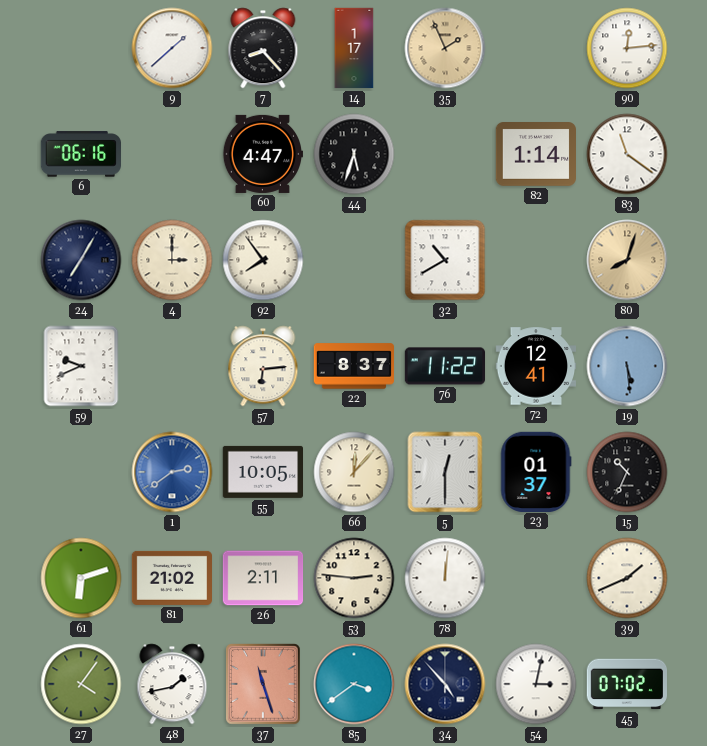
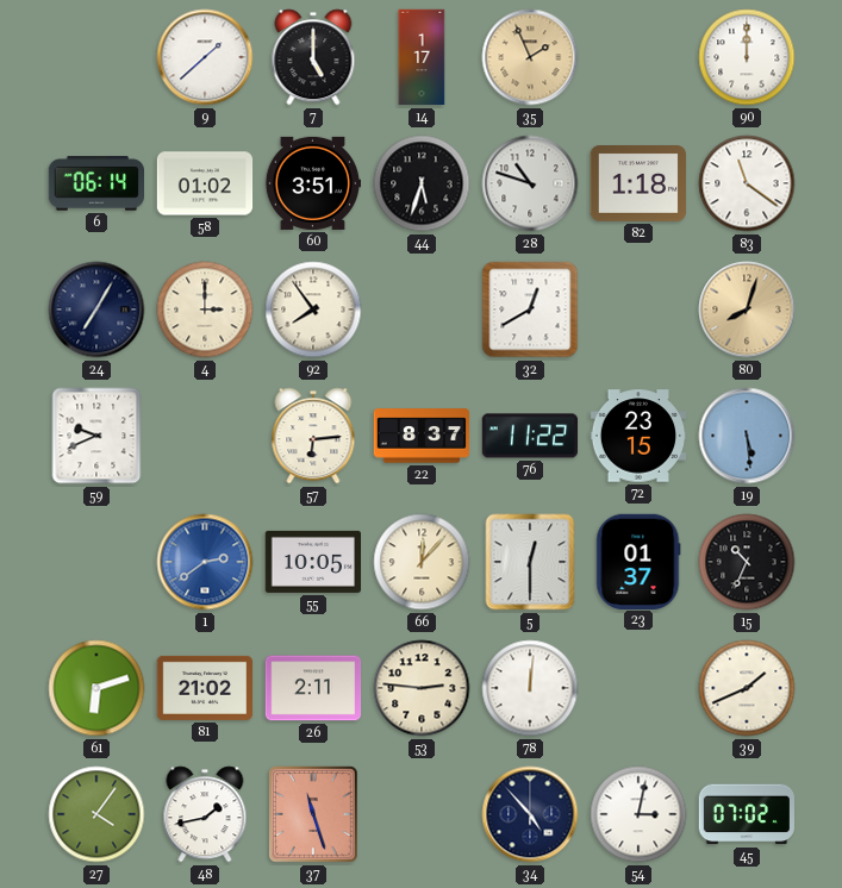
7: 8:23 -> 5:00 (313, 57)
90: 12:14 -> 12:00 (747, 57)
6: 06:16 -> 06:14 (95, 183)
58: none -> 01:02 (205, 183)
60: 4:47 -> 3:51 (312, 183)
28: none -> 10:48 (530, 183)
82: 1:14 -> 1:18 (637, 185)
32: 10:40 -> 12:40 (530, 309)
72: 12:41 -> 23:15 (638, 436)
85: 3:39 -> none (354, 684)
